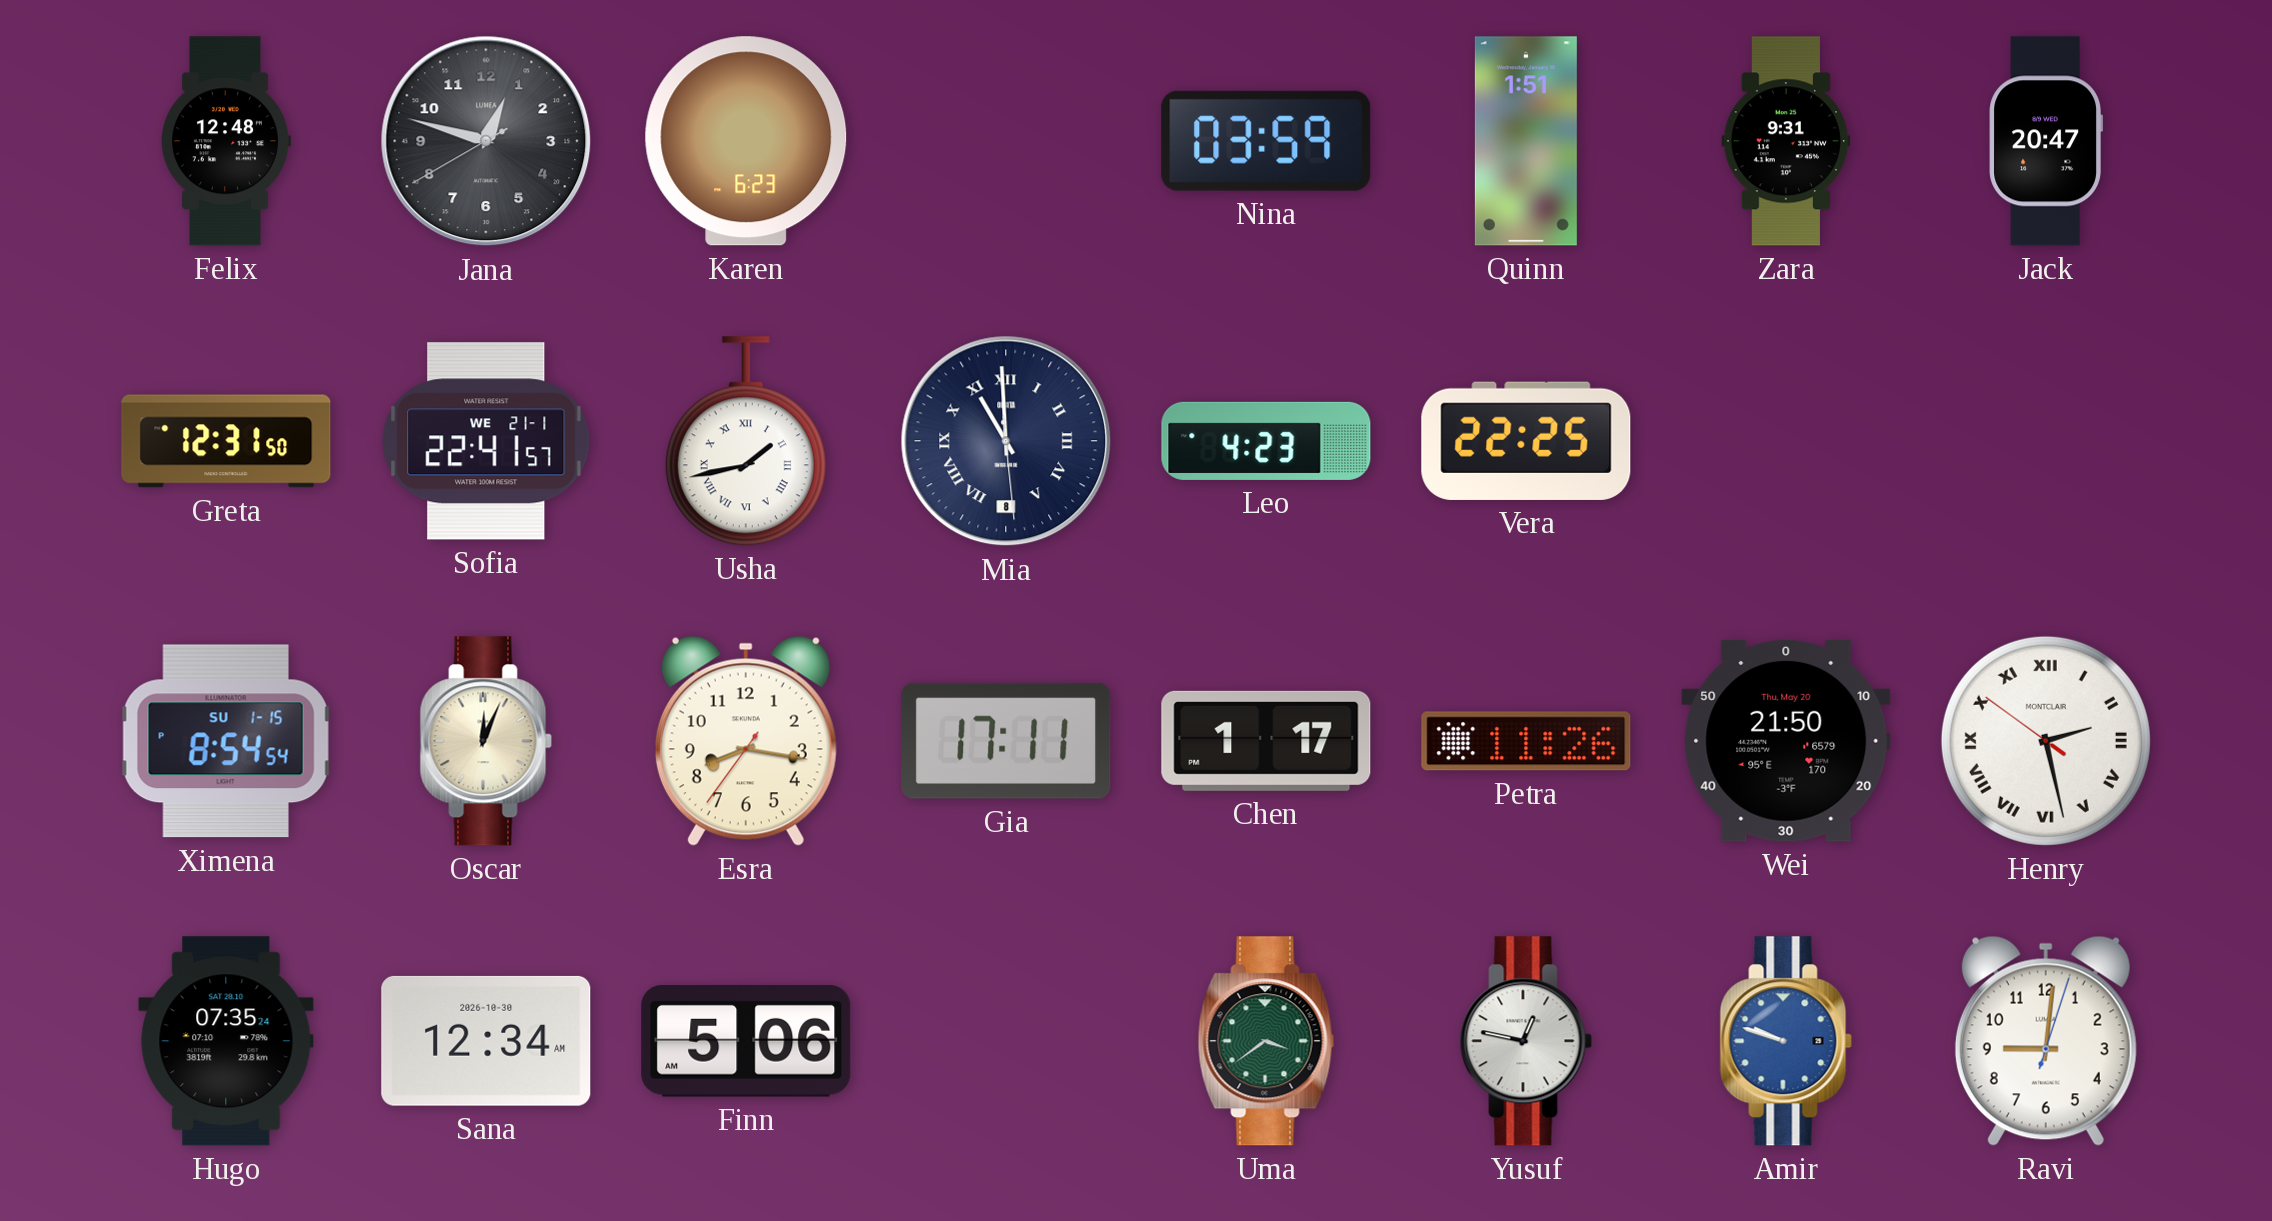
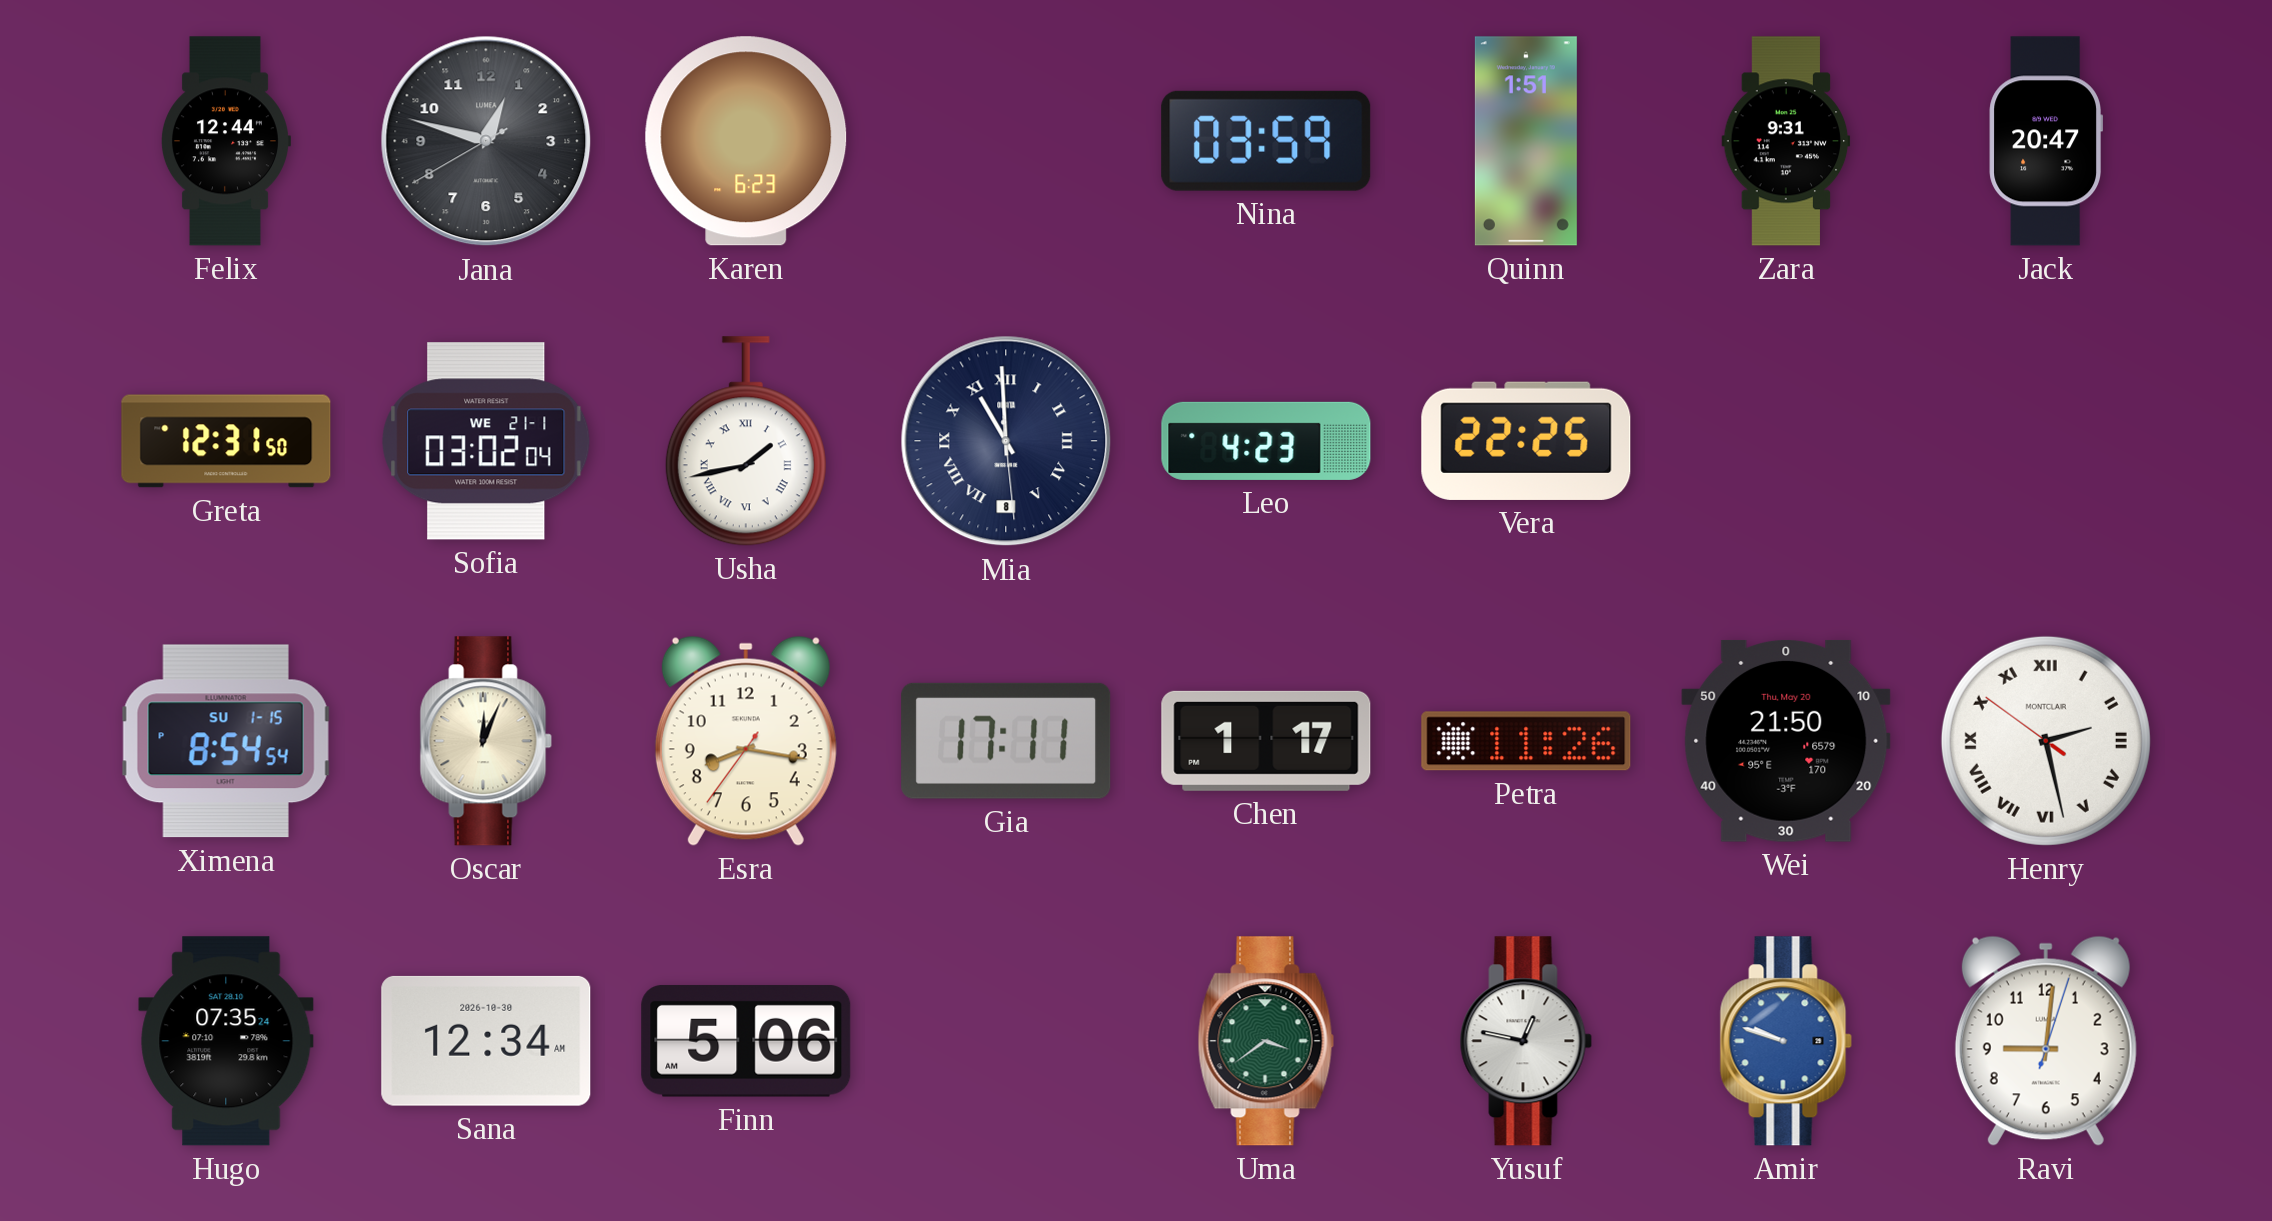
Felix: 12:48 -> 12:44 (225, 141)
Sofia: 22:41 -> 03:02 (486, 441)
